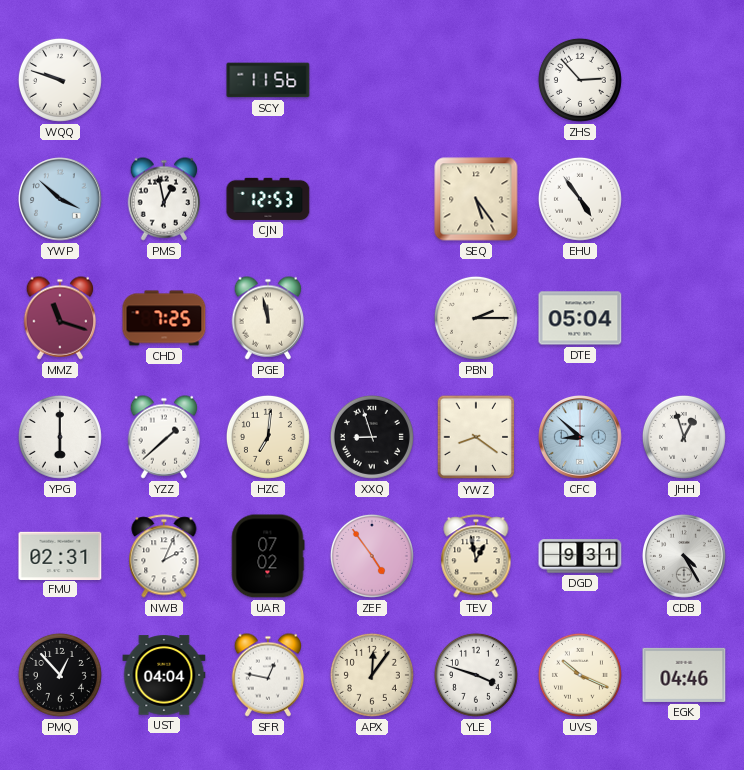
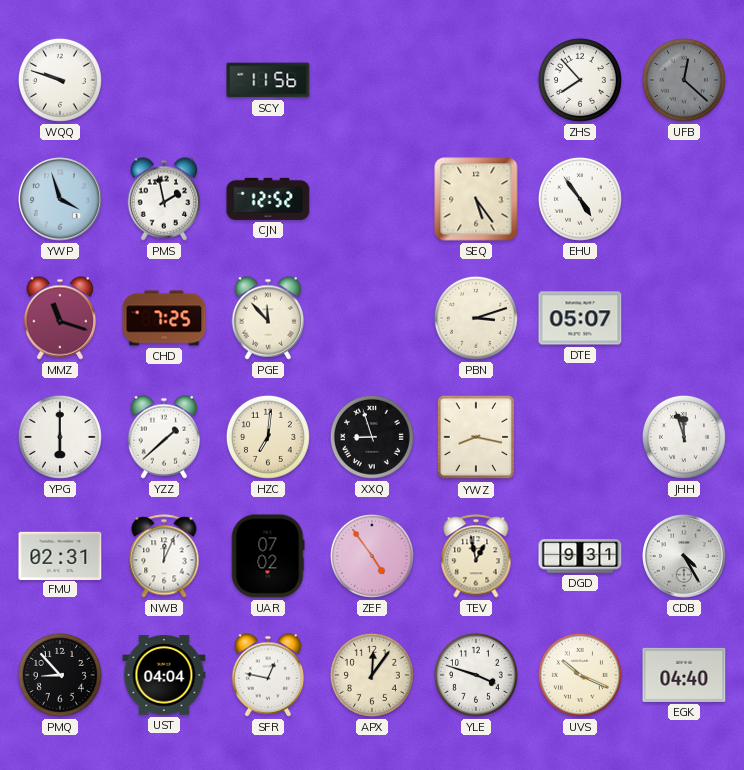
ZHS: 2:53 -> 7:53 (580, 80)
UFB: none -> 12:22 (684, 80)
YWP: 3:52 -> 3:57 (61, 200)
PMS: 12:58 -> 1:58 (164, 199)
CJN: 12:53 -> 12:52 (268, 199)
PGE: 11:58 -> 11:53 (268, 318)
PBN: 2:15 -> 3:12 (476, 318)
DTE: 05:04 -> 05:07 (580, 318)
YWZ: 8:21 -> 8:17 (476, 437)
CFC: 8:52 -> none (581, 438)
JHH: 12:57 -> 11:57 (684, 437)
NWB: 2:04 -> 12:04 (164, 556)
PMQ: 12:53 -> 8:53 (60, 675)
EGK: 04:46 -> 04:40 (684, 675)
